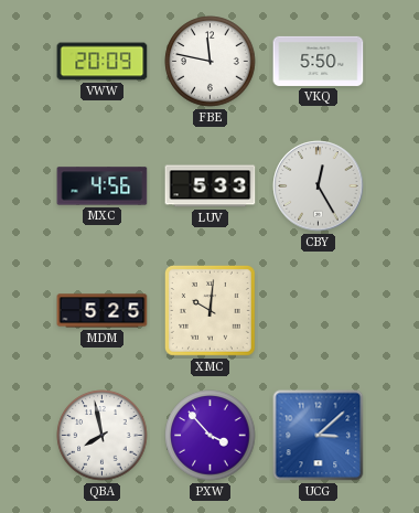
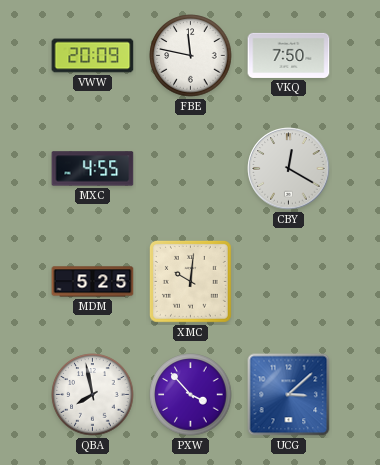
VKQ: 5:50 -> 7:50 (289, 55)
MXC: 4:56 -> 4:55 (93, 169)
LUV: 5:33 -> none (211, 186)
CBY: 12:25 -> 12:20 (289, 169)
